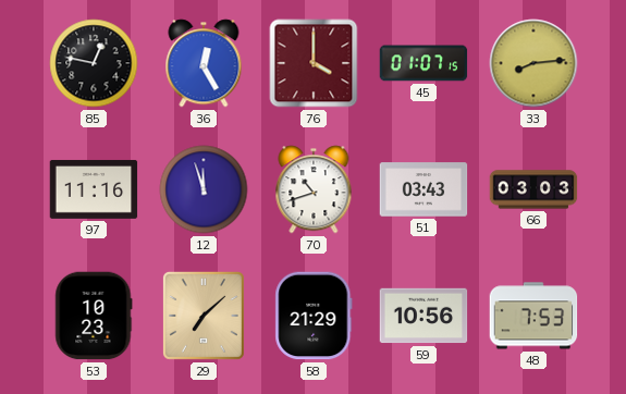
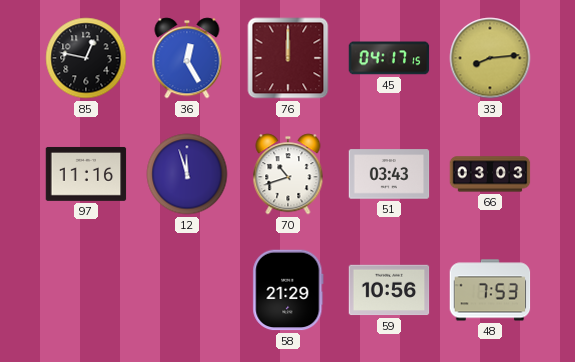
76: 4:00 -> 12:00 (288, 58)
45: 01:07 -> 04:17 (389, 58)
53: 10:23 -> none (94, 316)
29: 7:08 -> none (204, 316)
